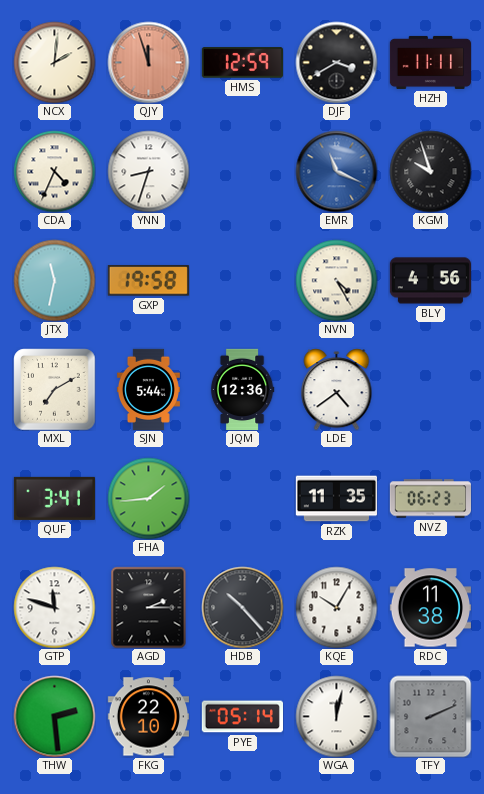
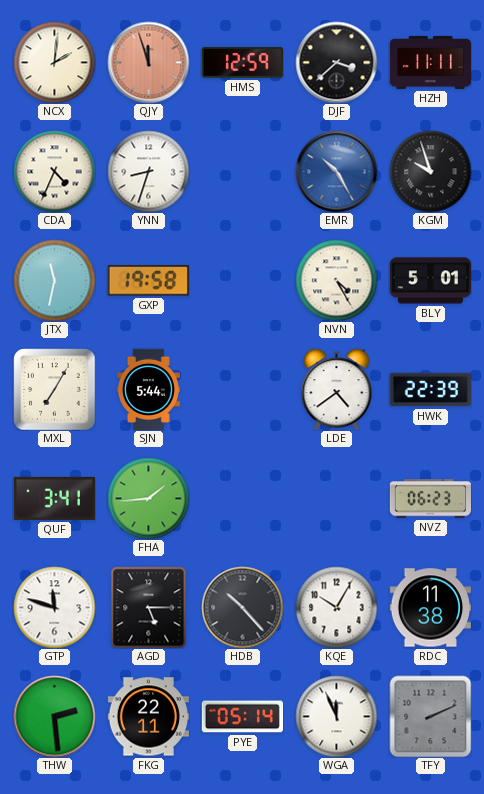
DJF: 3:40 -> 3:38 (336, 62)
EMR: 11:19 -> 10:25 (336, 171)
BLY: 4:56 -> 5:01 (430, 281)
MXL: 7:10 -> 7:05 (54, 389)
JQM: 12:36 -> none (242, 389)
HWK: none -> 22:39 (430, 390)
RZK: 11:35 -> none (336, 499)
AGD: 2:15 -> 5:15 (149, 607)
FKG: 22:10 -> 22:11 (148, 717)
WGA: 12:02 -> 11:56 (336, 716)
